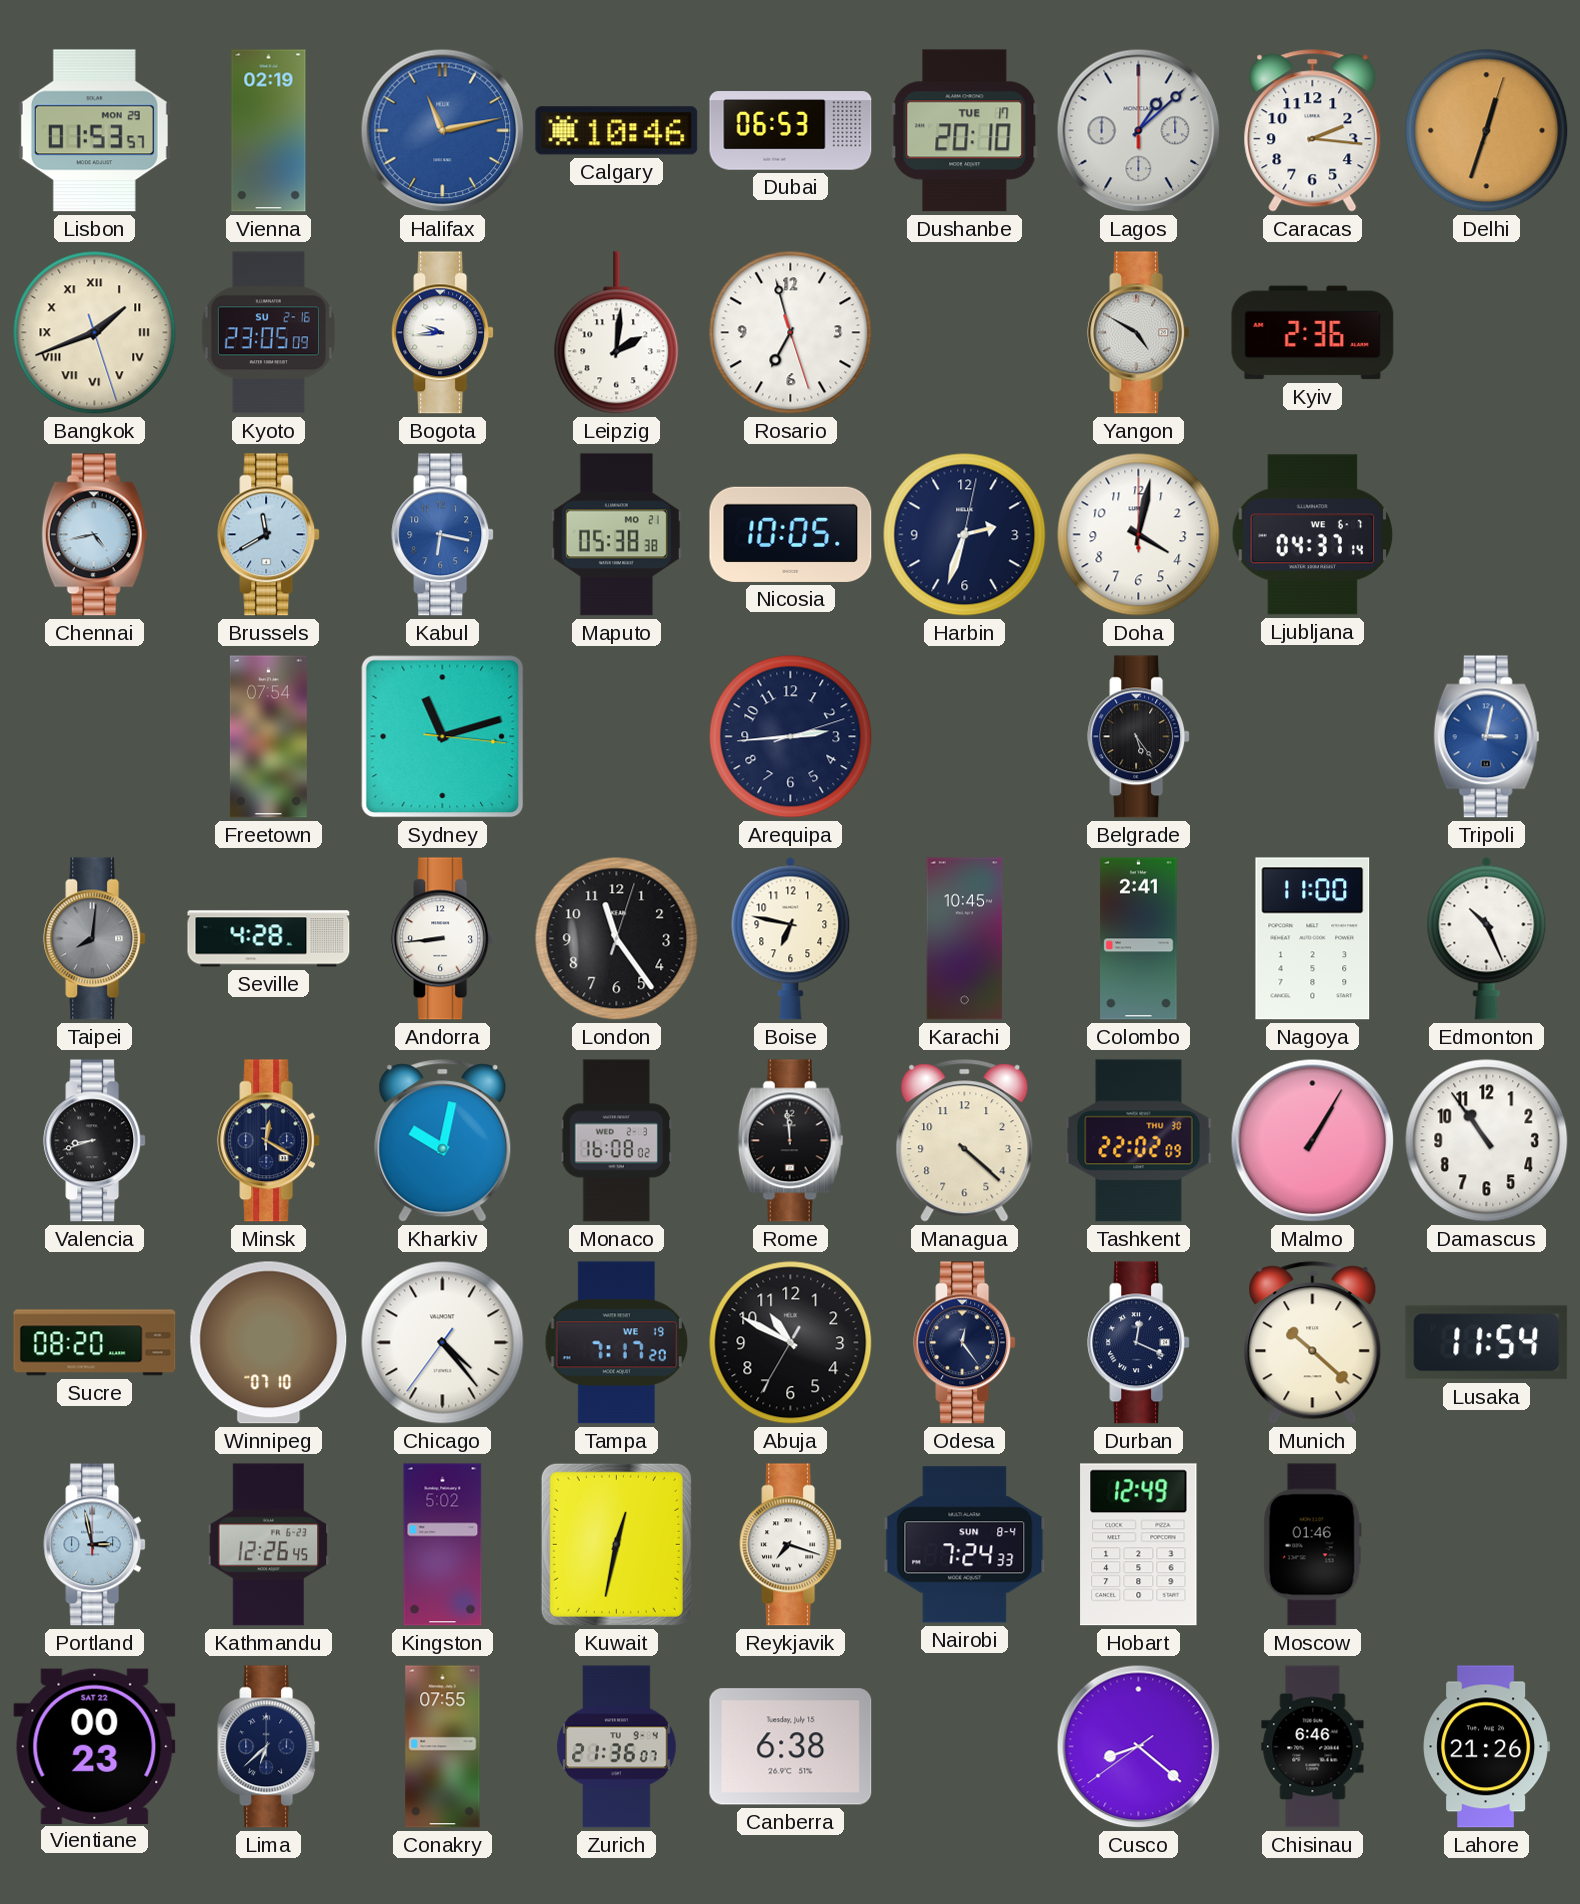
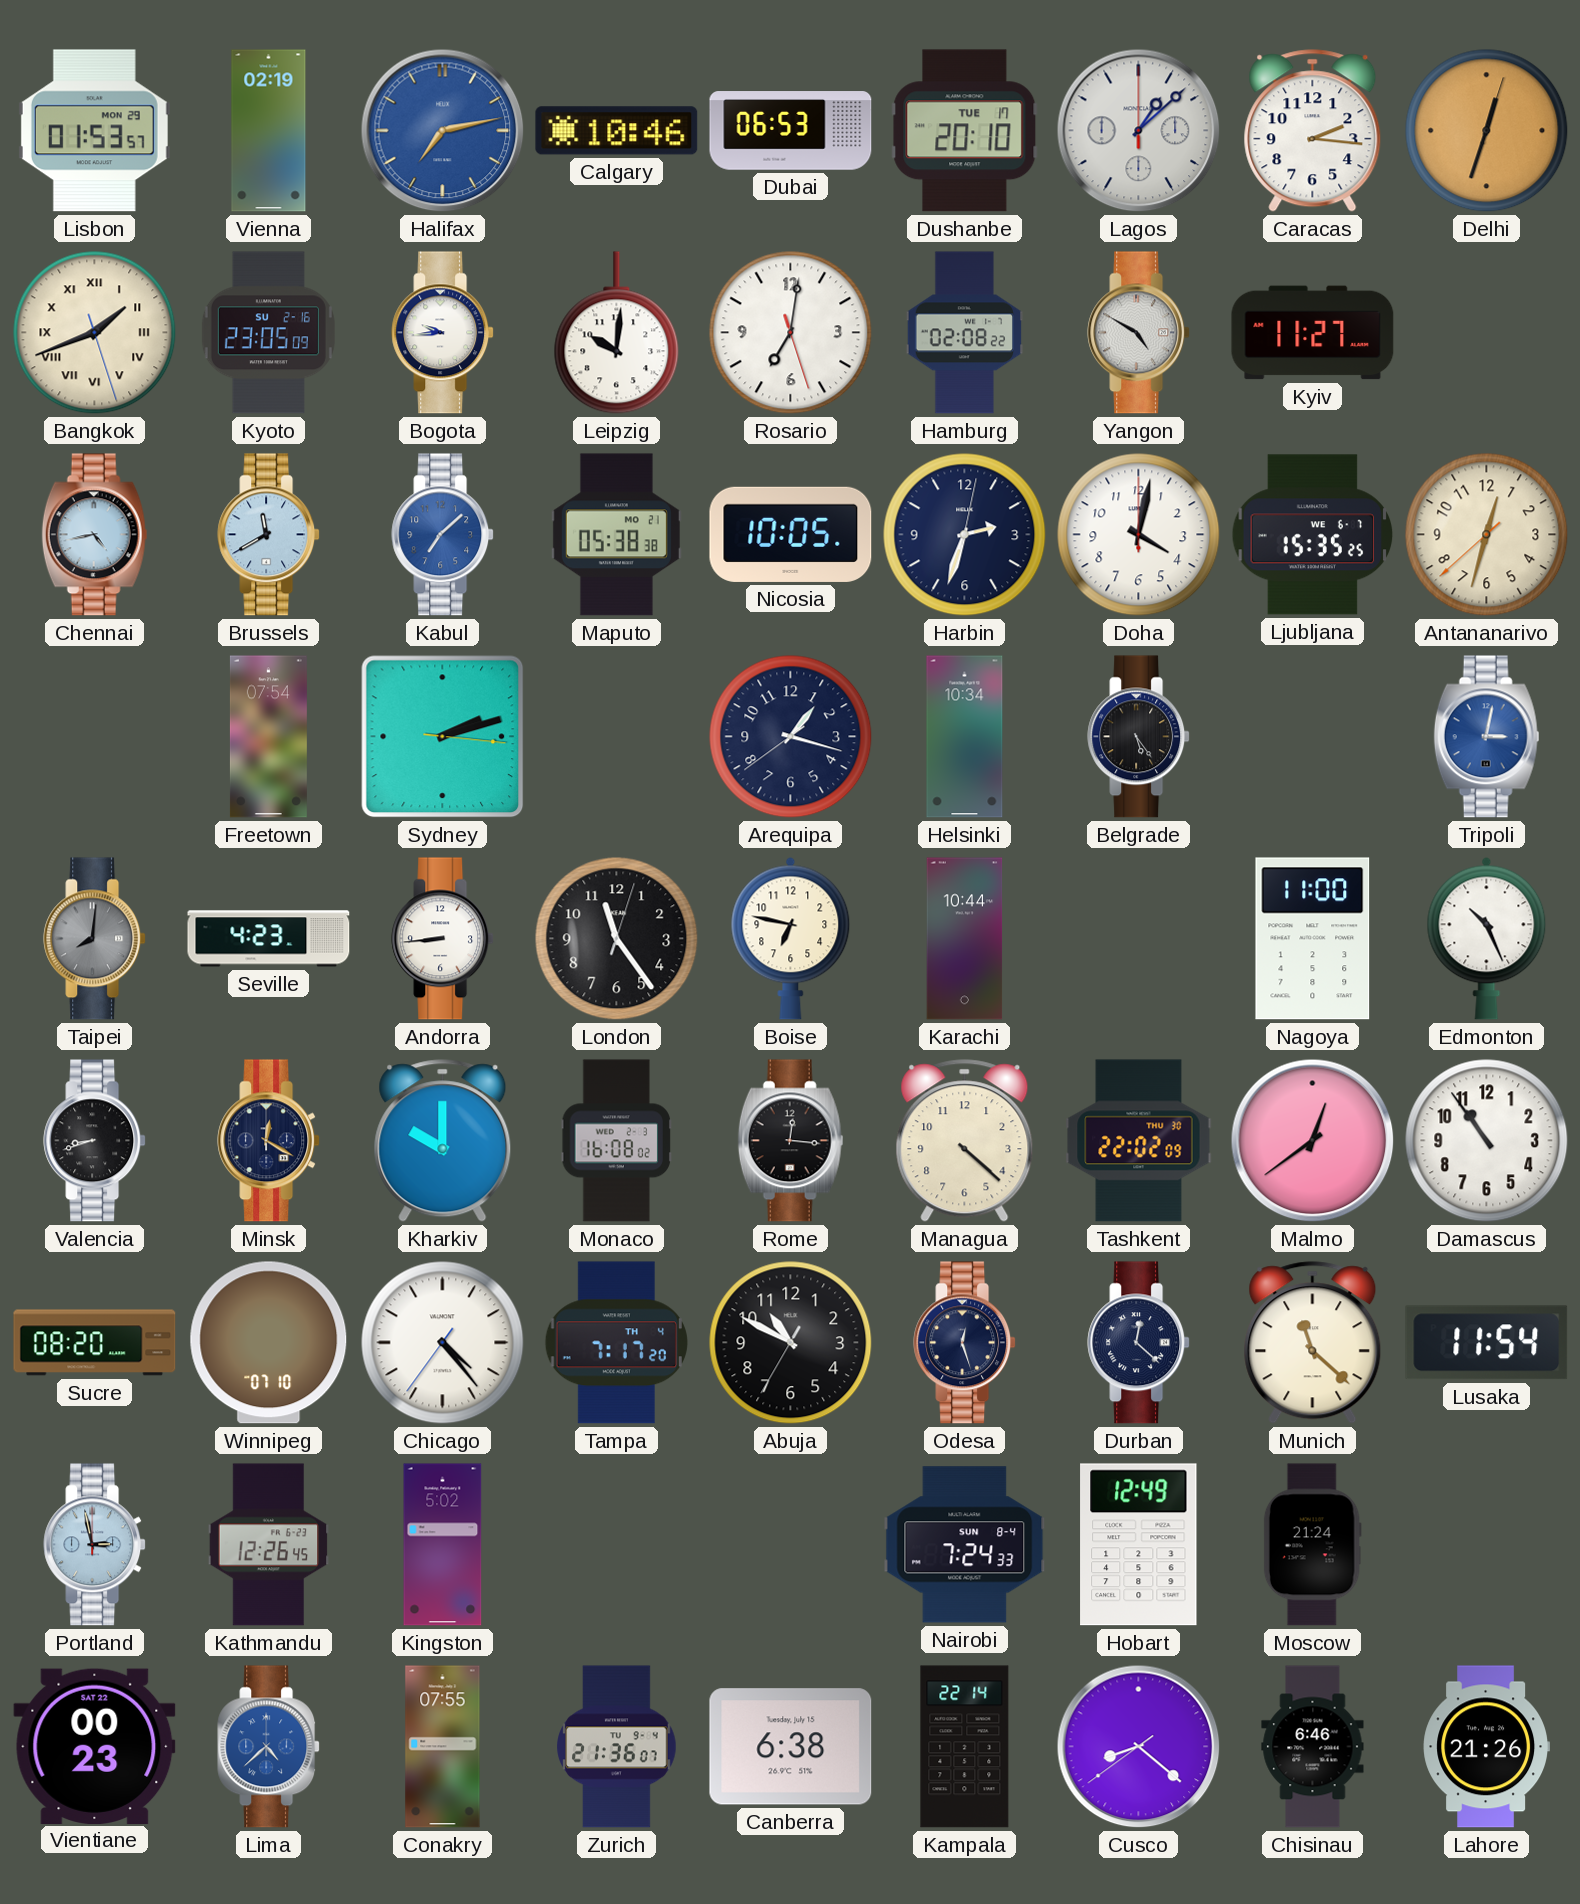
Halifax: 11:13 -> 7:13 (443, 131)
Leipzig: 2:01 -> 10:01 (617, 333)
Rosario: 6:57 -> 7:01 (791, 333)
Hamburg: none -> 02:08 (965, 333)
Kyiv: 2:36 -> 11:27 (1313, 333)
Kabul: 6:17 -> 7:08 (443, 535)
Ljubljana: 04:37 -> 15:35 (1313, 535)
Antananarivo: none -> 12:32 (1487, 535)
Sydney: 11:12 -> 2:12 (443, 737)
Arequipa: 2:44 -> 1:17 (791, 737)
Helsinki: none -> 10:34 (965, 737)
Seville: 4:28 -> 4:23 (269, 939)
Karachi: 10:45 -> 10:44 (965, 939)
Colombo: 2:41 -> none (1139, 939)
Kharkiv: 10:02 -> 10:00 (443, 1141)
Rome: 11:59 -> 12:16 (791, 1141)
Malmo: 1:05 -> 12:39 (1313, 1141)
Tampa date: WE 19 -> TH 4 (616, 1343)
Odesa: 12:24 -> 12:27 (965, 1343)
Durban: 12:19 -> 12:22 (1139, 1343)
Munich: 10:22 -> 11:22 (1313, 1343)
Kuwait: 12:32 -> none (616, 1544)
Reykjavik: 7:18 -> none (791, 1545)
Moscow: 01:46 -> 21:24 (1312, 1545)
Lima: 6:38 -> 4:38 (269, 1747)
Lima dial: navy -> blue (269, 1747)
Kampala: none -> 22:14 (965, 1747)
